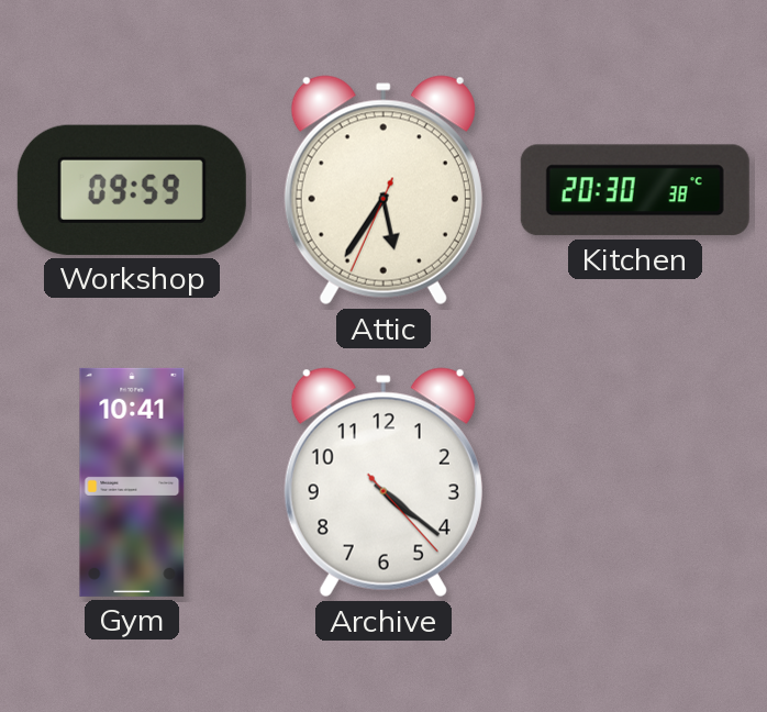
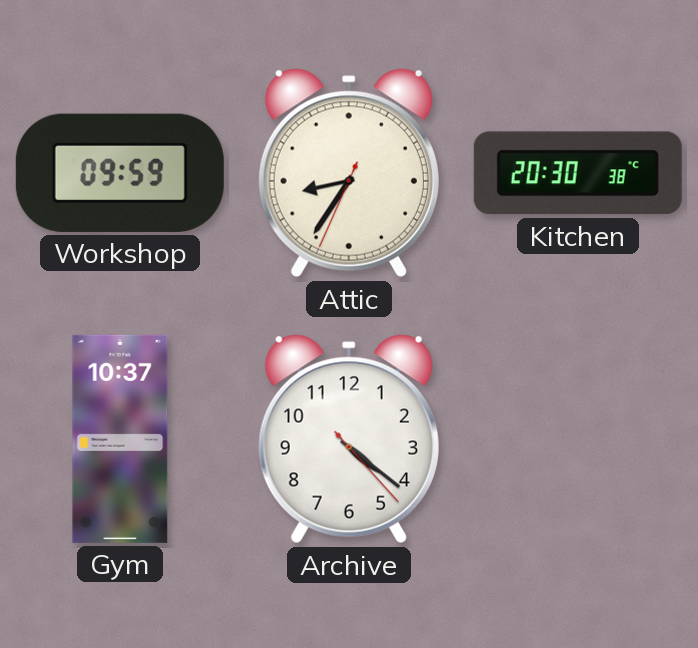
Attic: 5:35 -> 8:35 (349, 173)
Gym: 10:41 -> 10:37 (120, 439)
